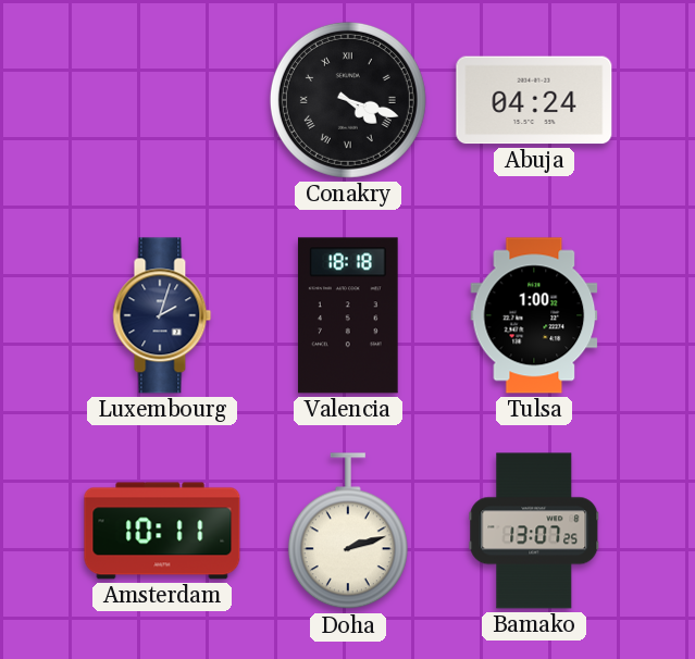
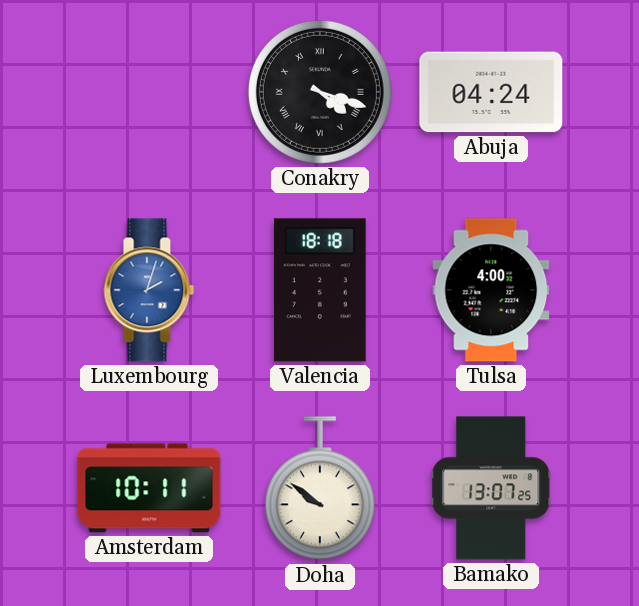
Luxembourg dial: navy -> blue (149, 290)
Tulsa: 1:00 -> 4:00 (491, 290)
Doha: 2:12 -> 9:51 (320, 489)
